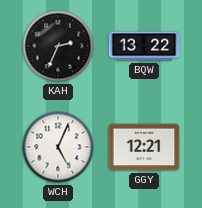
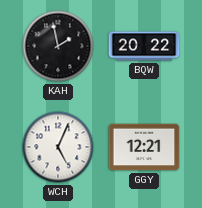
KAH: 2:34 -> 1:58 (58, 46)
BQW: 13:22 -> 20:22 (144, 46)
